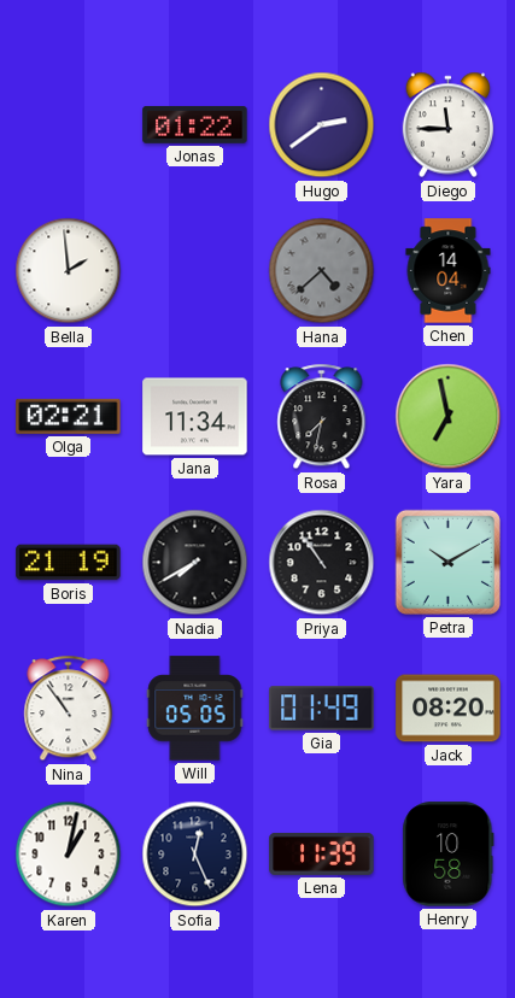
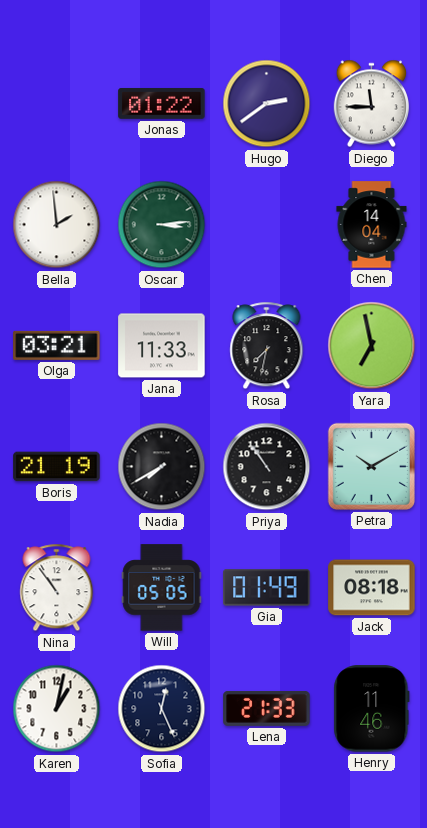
Oscar: none -> 3:14 (162, 225)
Hana: 4:38 -> none (322, 271)
Olga: 02:21 -> 03:21 (57, 345)
Jana: 11:34 -> 11:33 (162, 346)
Jack: 08:20 -> 08:18 (372, 588)
Lena: 11:39 -> 21:33 (267, 708)
Henry: 10:58 -> 11:46 (372, 709)
